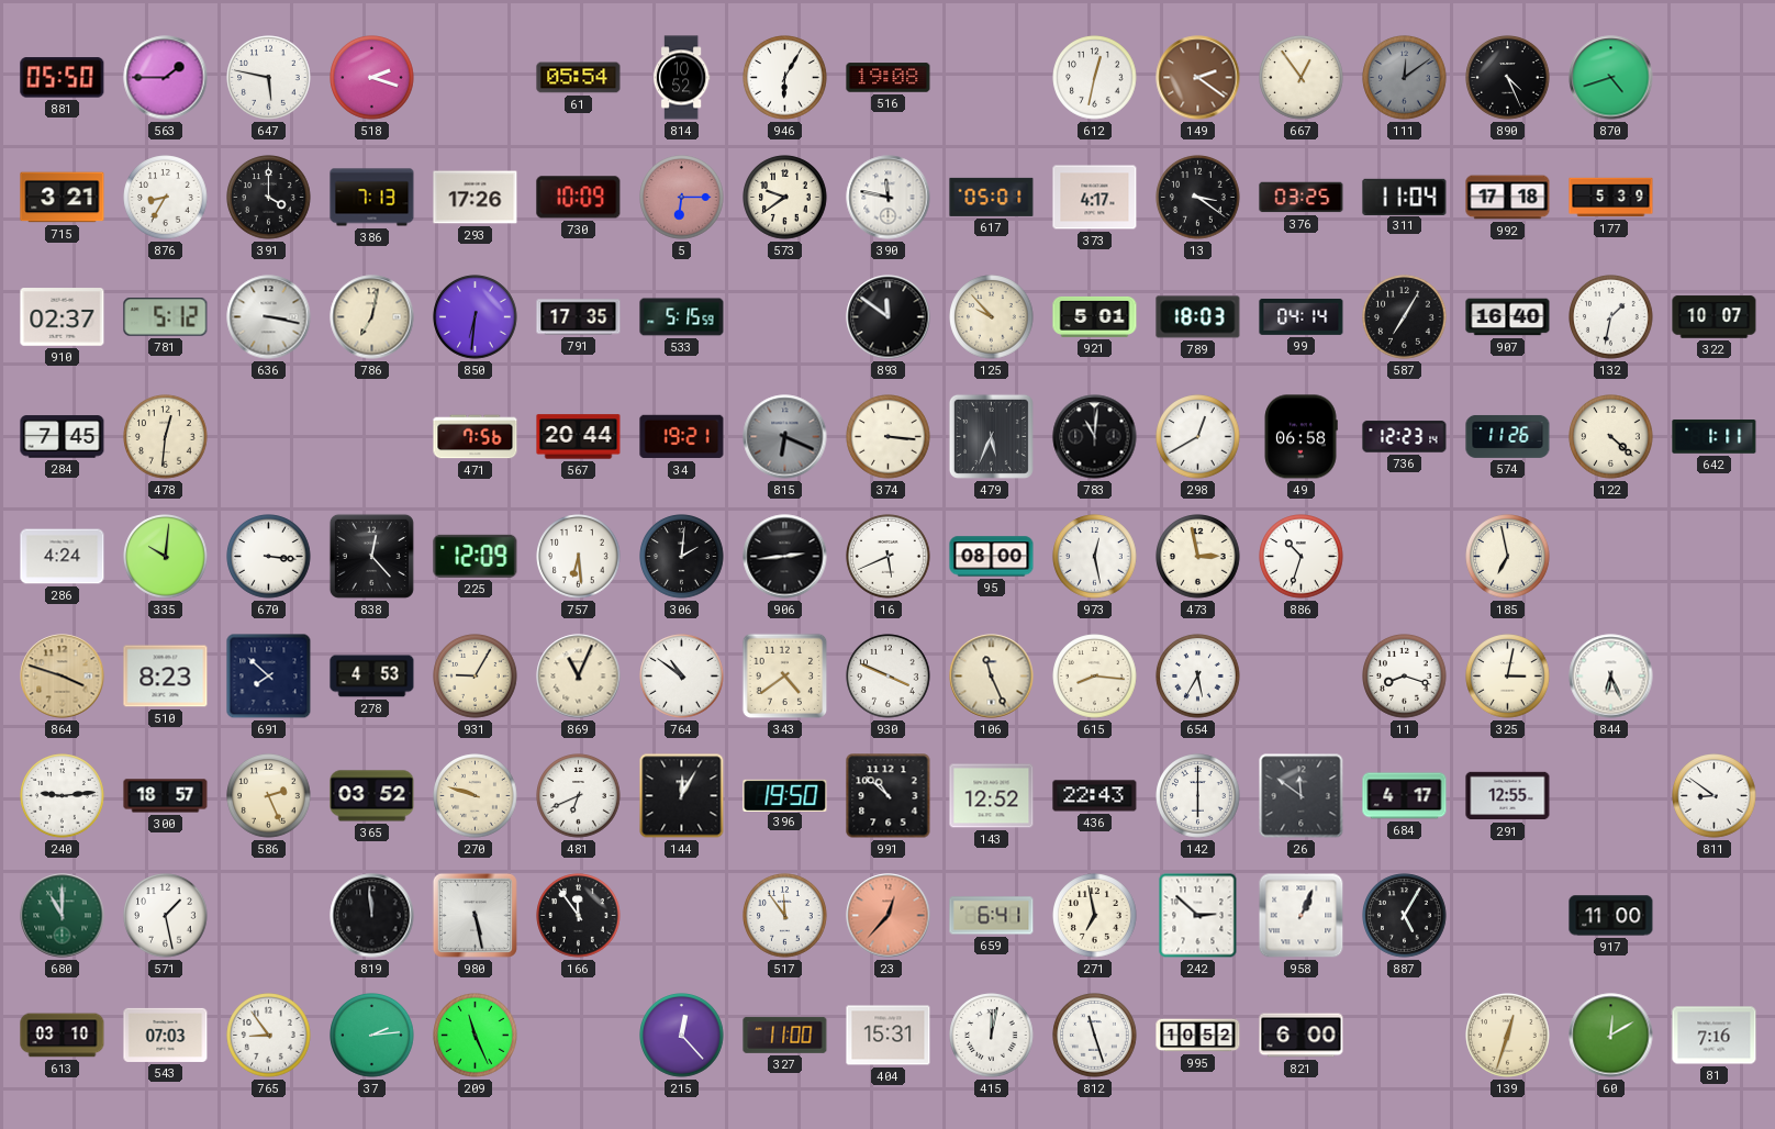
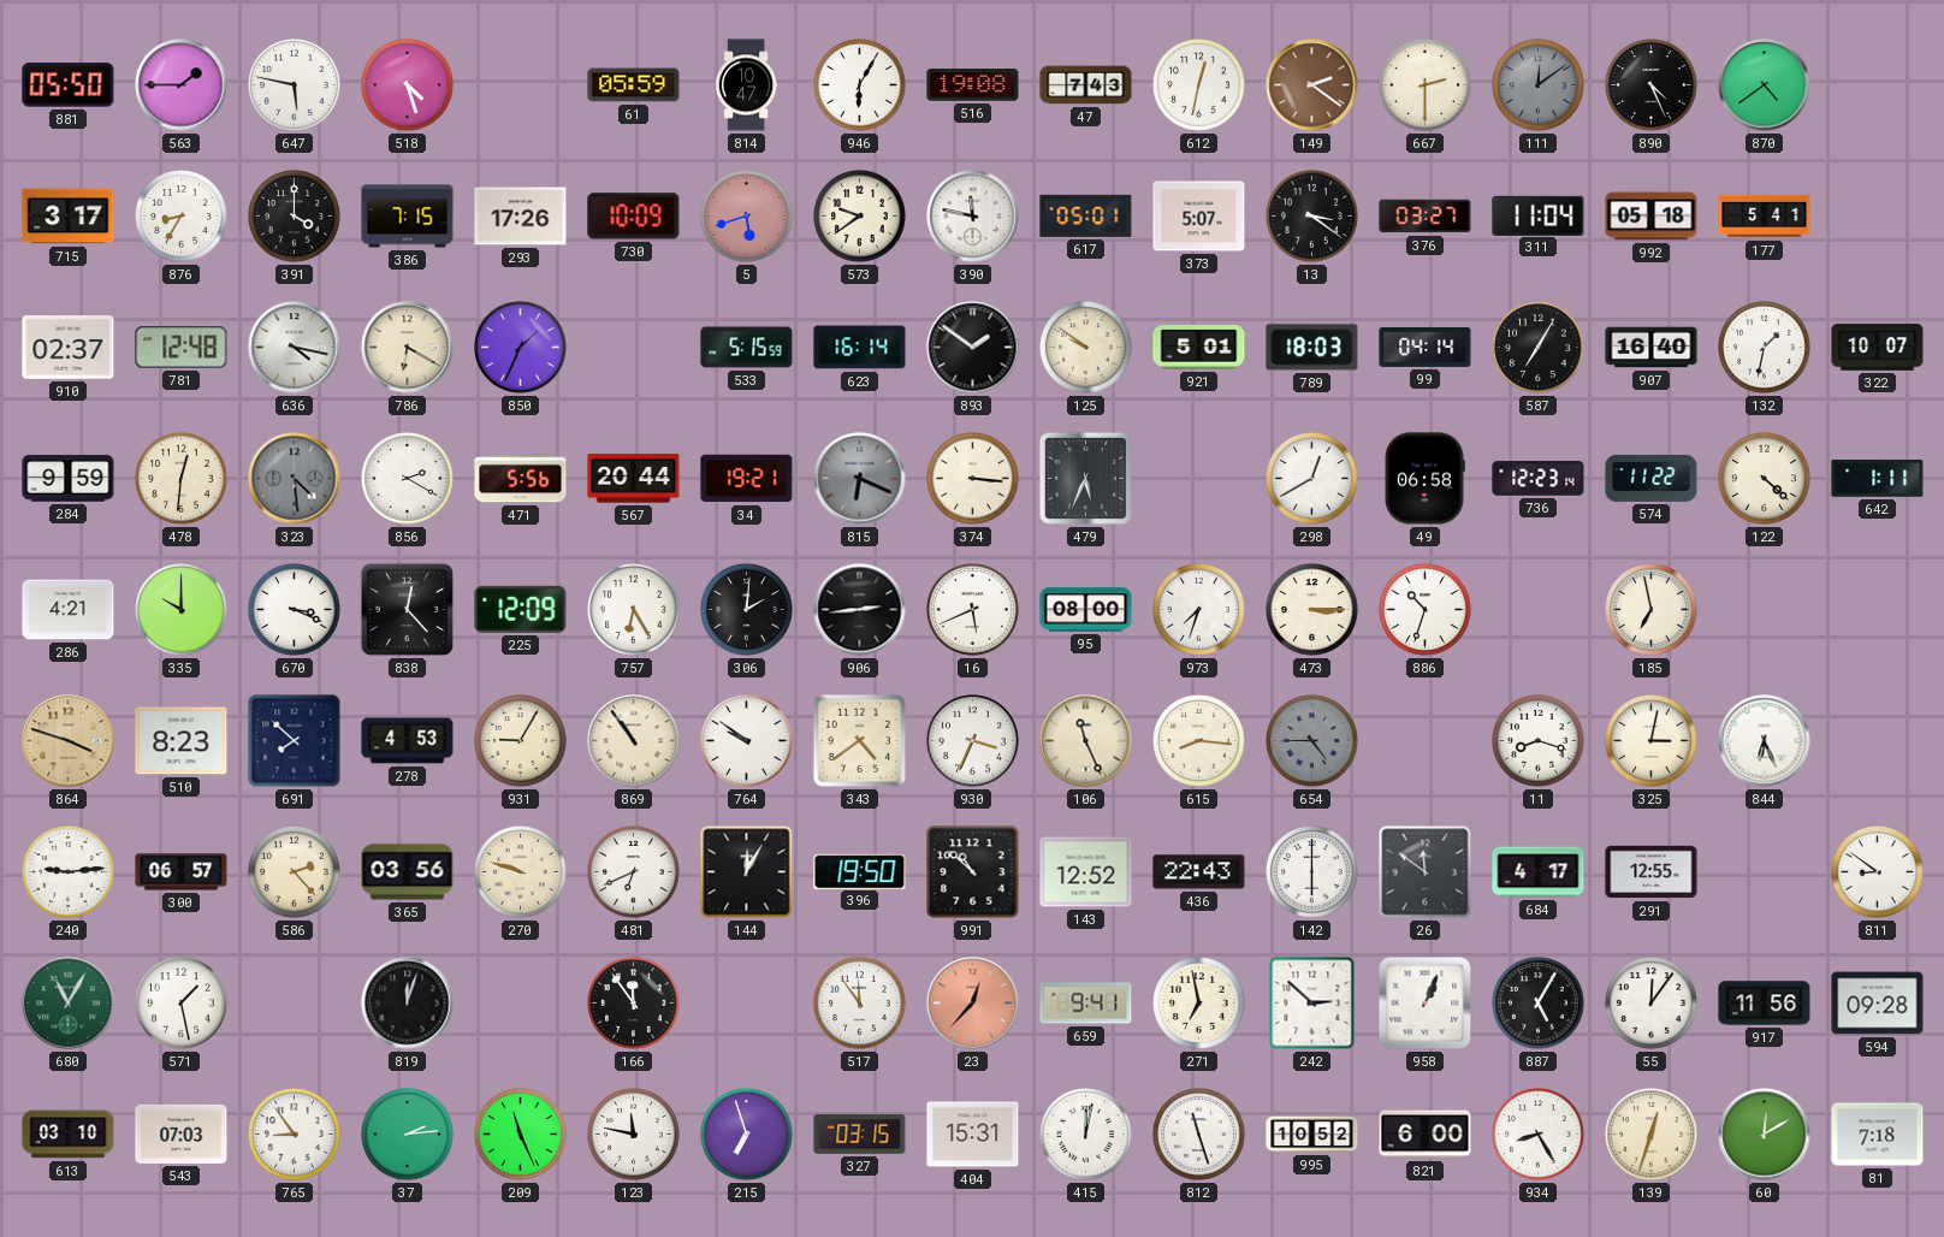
518: 2:18 -> 4:27 (408, 85)
61: 05:54 -> 05:59 (634, 85)
814: 10:52 -> 10:47 (746, 85)
47: none -> 7:43 (1086, 85)
667: 12:54 -> 2:30 (1426, 85)
870: 4:42 -> 4:39 (1765, 85)
715: 3:21 -> 3:17 (69, 217)
386: 7:13 -> 7:15 (408, 217)
5: 6:15 -> 5:42 (747, 217)
373: 4:17 -> 5:07 (1199, 217)
376: 03:25 -> 03:27 (1426, 217)
992: 17:18 -> 05:18 (1652, 217)
177: 5:39 -> 5:41 (1765, 217)
781: 5:12 -> 12:48 (182, 348)
636: 3:17 -> 4:17 (295, 348)
786: 7:02 -> 6:20 (408, 348)
850: 6:31 -> 1:34 (521, 348)
791: 17:35 -> none (579, 317)
623: none -> 16:14 (860, 348)
893: 11:51 -> 1:51 (973, 348)
125: 9:53 -> 9:51 (1086, 348)
284: 7:45 -> 9:59 (69, 479)
323: none -> 4:29 (295, 479)
856: none -> 2:20 (408, 479)
471: 7:56 -> 5:56 (521, 479)
783: 11:01 -> none (1095, 437)
574: 11:26 -> 11:22 (1652, 478)
286: 4:24 -> 4:21 (69, 610)
335: 10:01 -> 10:00 (182, 610)
670: 3:16 -> 3:19 (295, 610)
757: 6:29 -> 6:25 (634, 610)
973: 12:28 -> 7:33 (1199, 610)
473: 2:58 -> 3:15 (1312, 610)
869: 11:04 -> 10:54 (634, 741)
764: 10:51 -> 9:51 (747, 741)
930: 3:49 -> 3:34 (973, 741)
654: 5:35 -> 4:45 (1312, 741)
654 dial: white -> grey (1312, 741)
300: 18:57 -> 06:57 (182, 872)
586: 2:26 -> 2:23 (295, 872)
365: 03:52 -> 03:56 (408, 872)
680: 11:00 -> 11:05 (69, 1004)
819: 11:59 -> 12:03 (408, 1004)
980: 5:28 -> none (475, 915)
659: 6:41 -> 9:41 (1086, 1004)
55: none -> 12:06 (1652, 1004)
917: 11:00 -> 11:56 (1765, 1004)
594: none -> 09:28 (1878, 1004)
123: none -> 11:47 (634, 1135)
215: 12:23 -> 6:57 (747, 1135)
327: 11:00 -> 03:15 (860, 1134)
934: none -> 8:25 (1539, 1135)
81: 7:16 -> 7:18 (1878, 1135)
